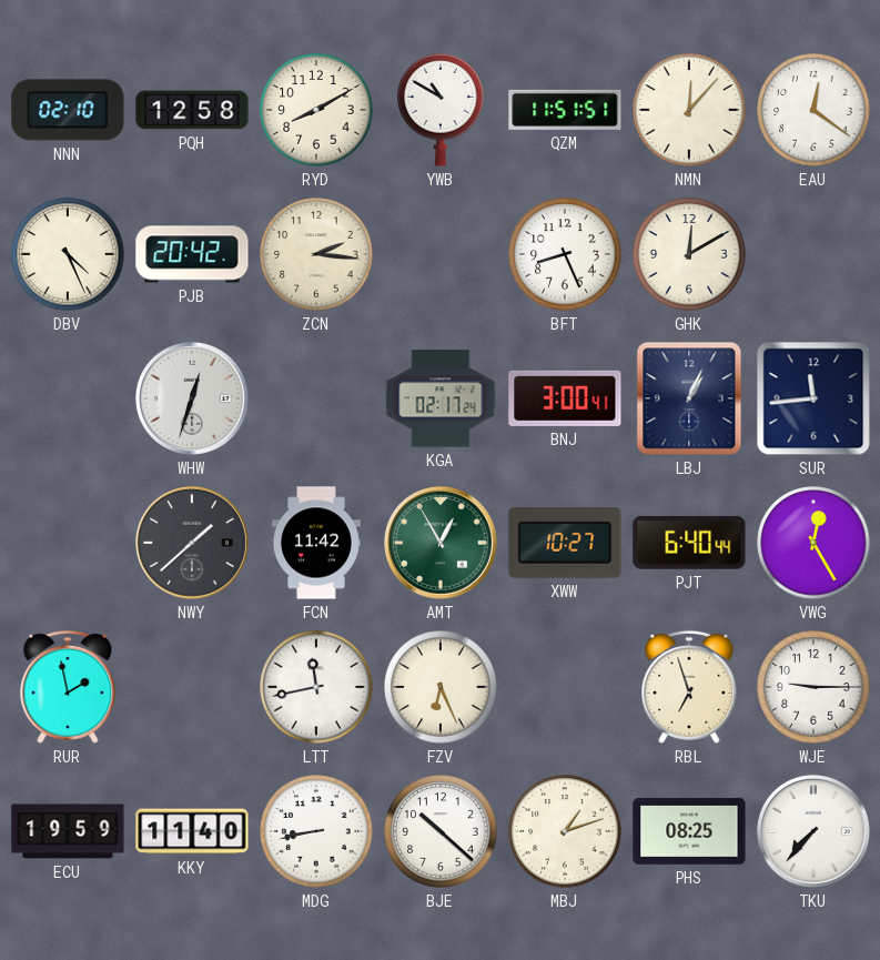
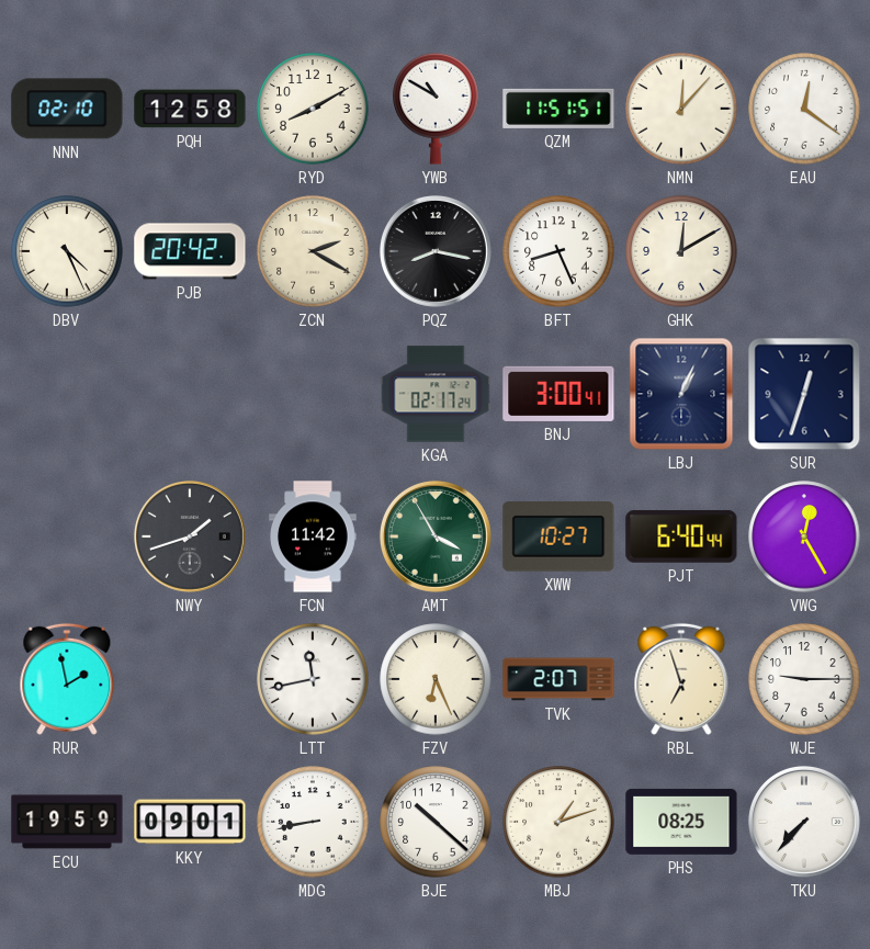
ZCN: 2:16 -> 2:20 (313, 251)
PQZ: none -> 8:17 (436, 251)
WHW: 12:33 -> none (192, 398)
SUR: 11:44 -> 12:33 (804, 394)
NWY: 1:38 -> 1:42 (190, 536)
AMT: 12:55 -> 3:55 (436, 536)
TVK: none -> 2:07 (558, 679)
KKY: 11:40 -> 09:01 (190, 822)
